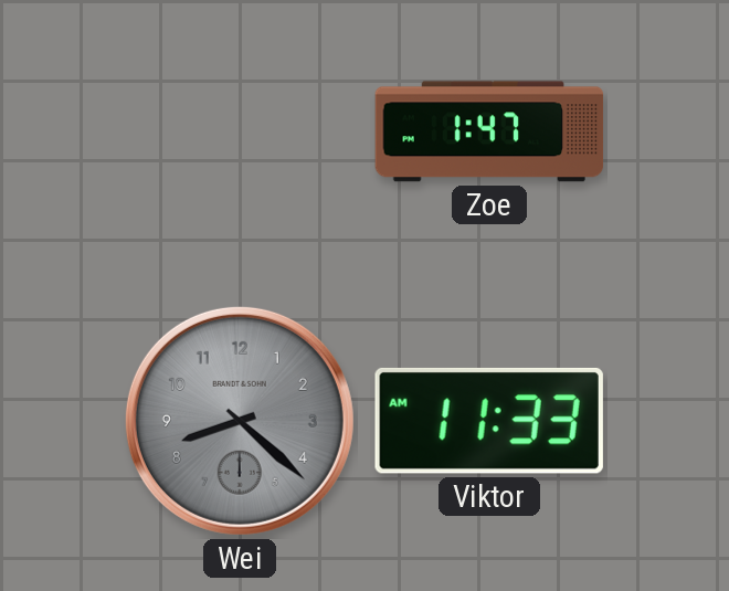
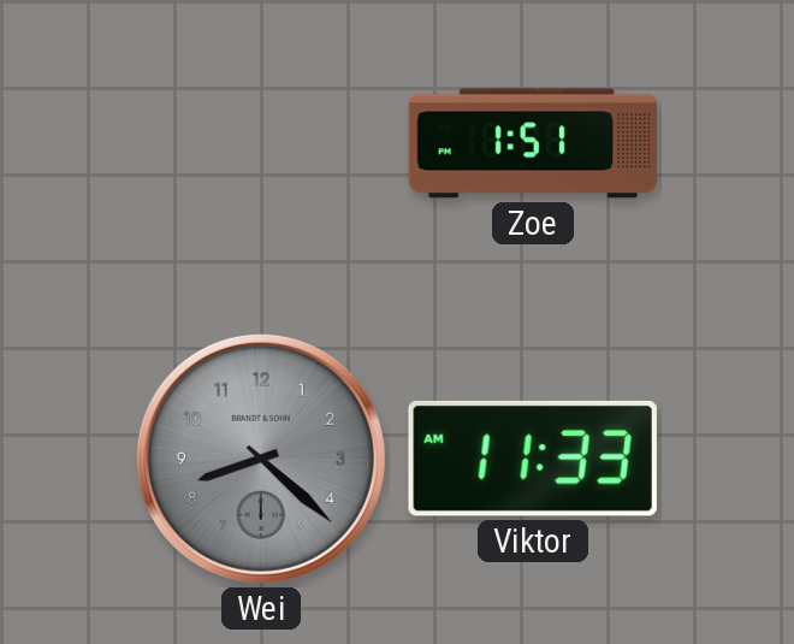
Zoe: 1:47 -> 1:51 (533, 143)
